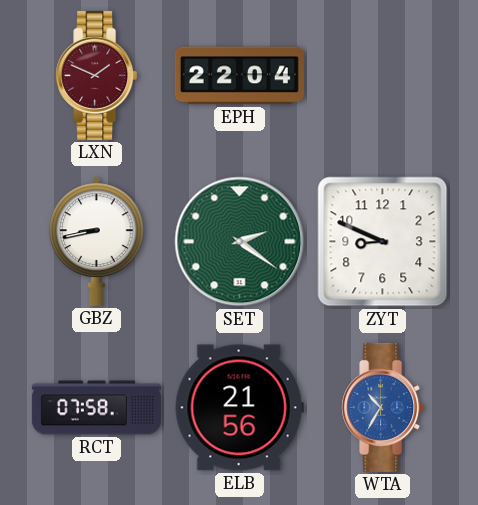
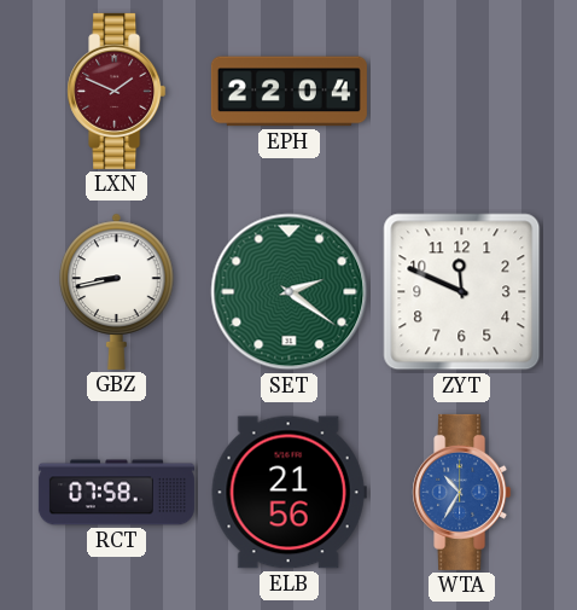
ZYT: 8:49 -> 11:49 (462, 292)
